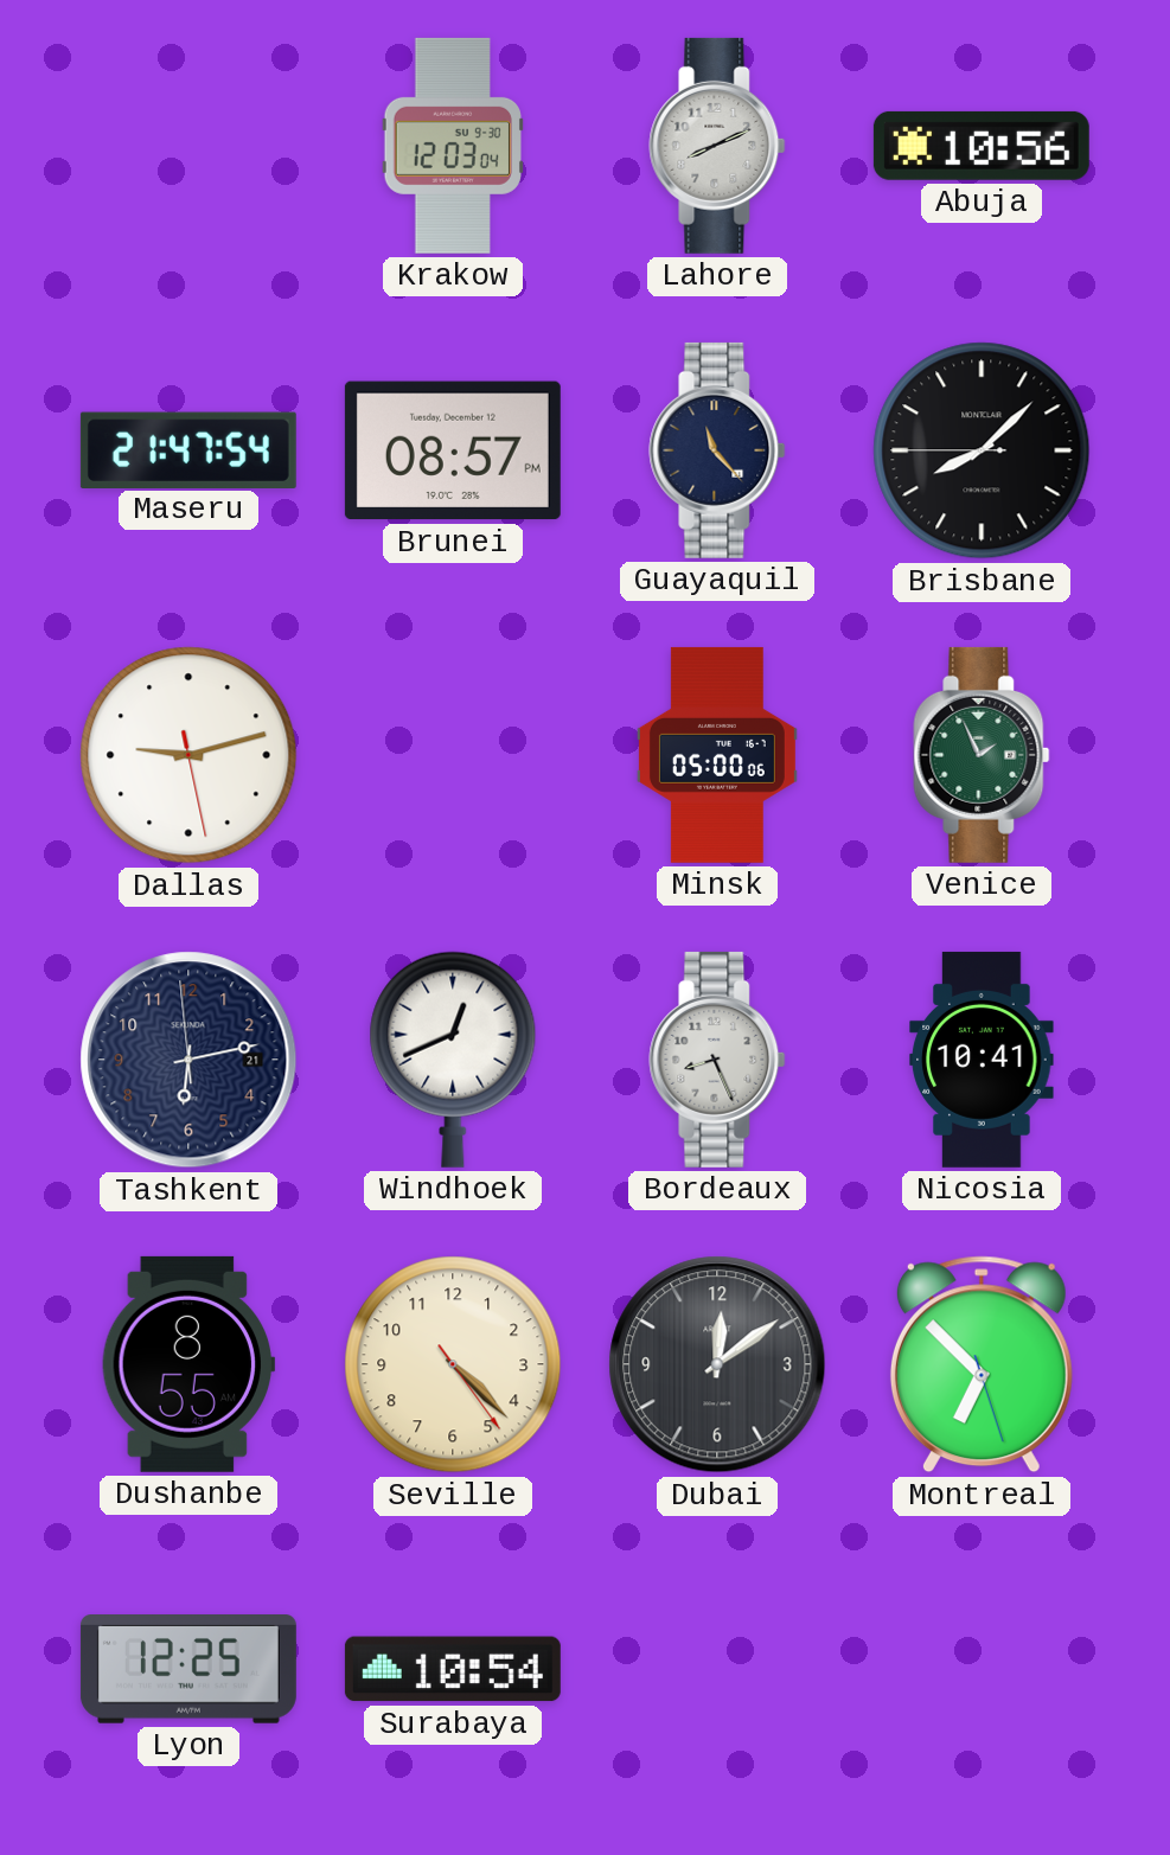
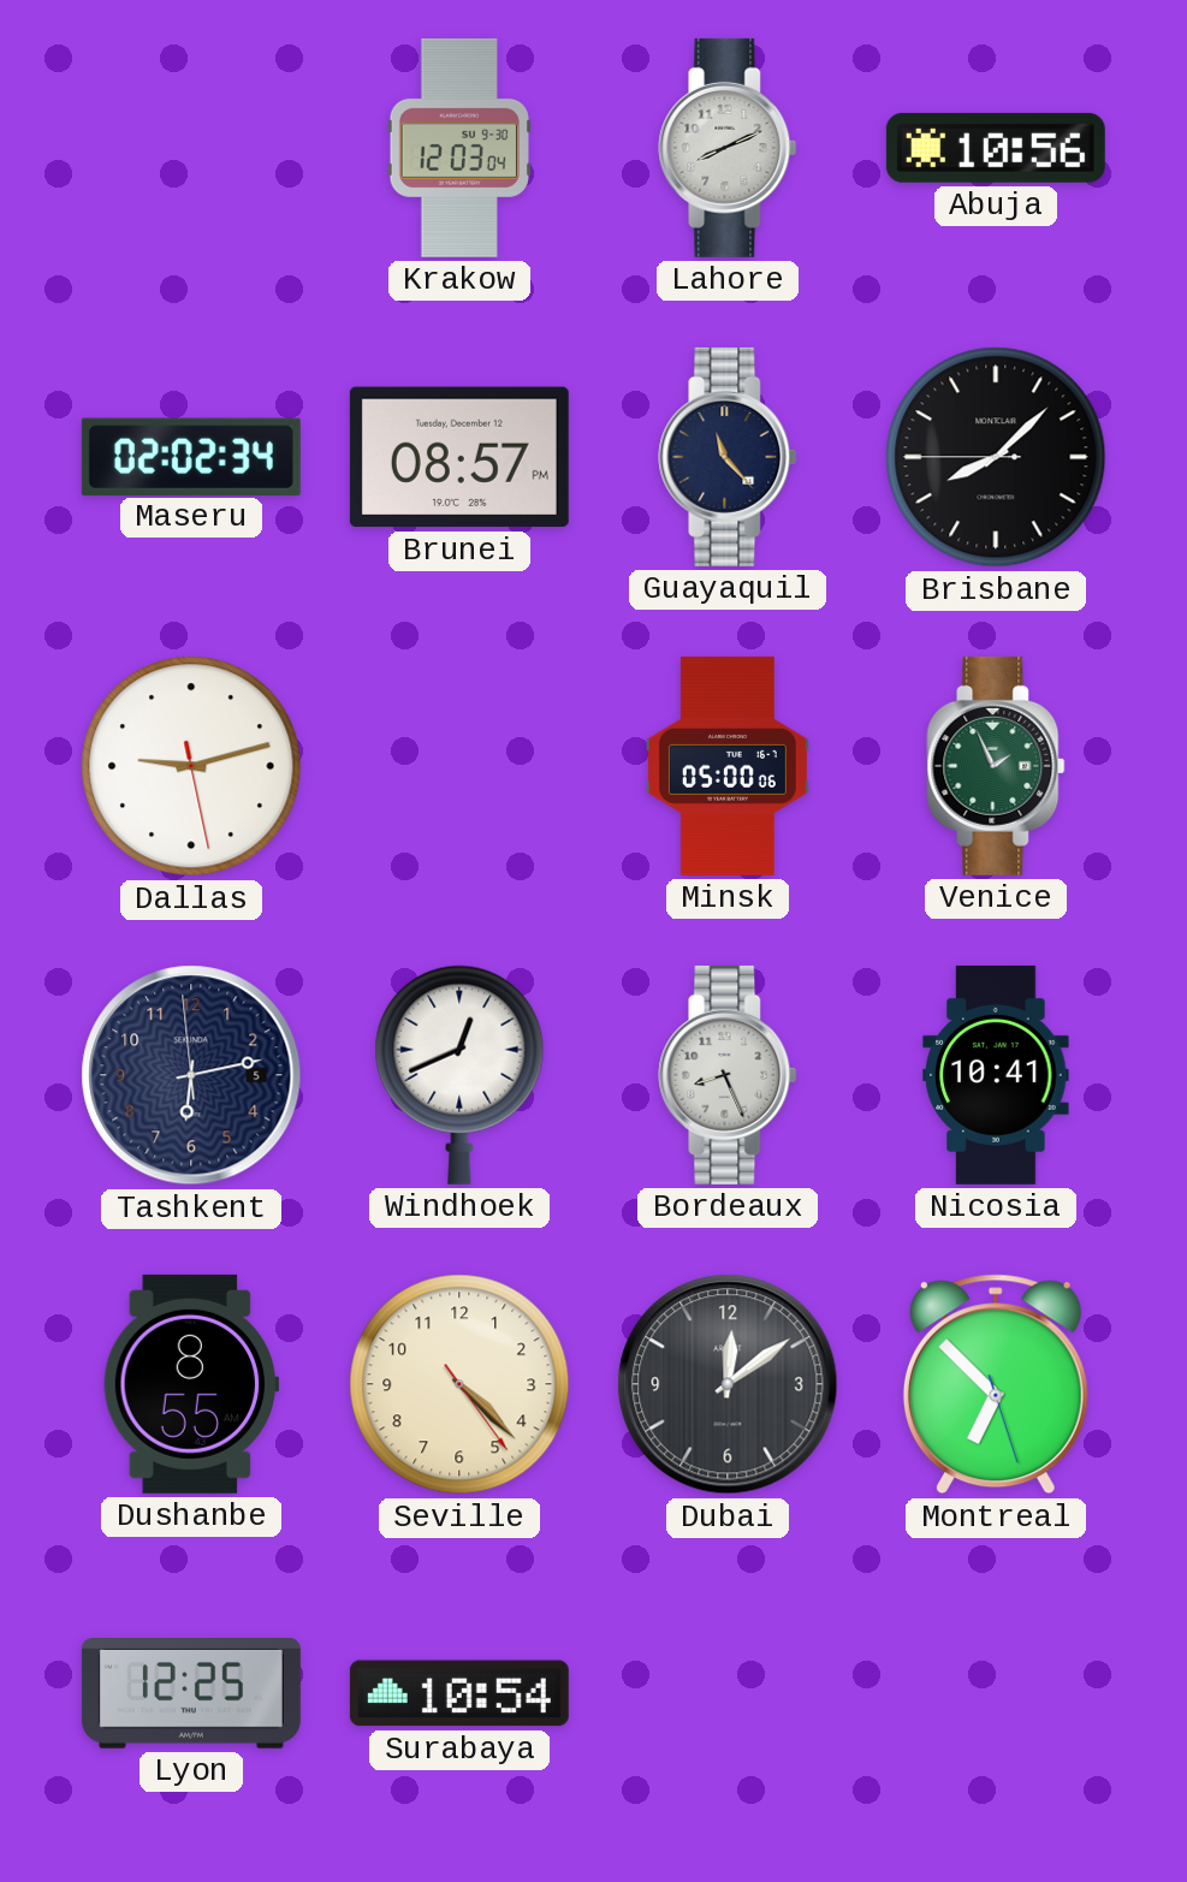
Maseru: 21:47 -> 02:02 (191, 456)
Tashkent date: 21 -> 5 (191, 1075)
